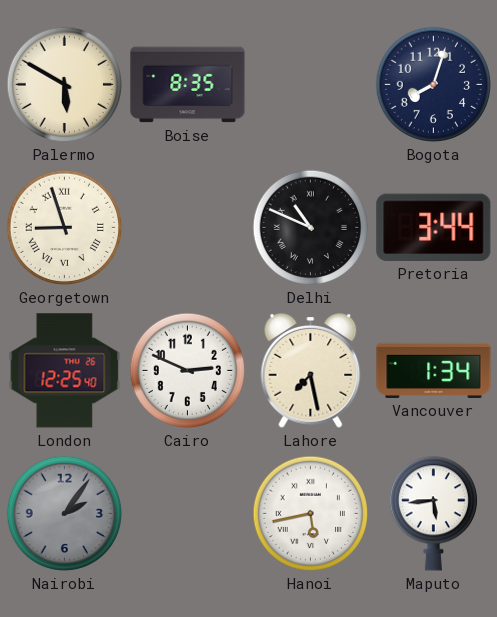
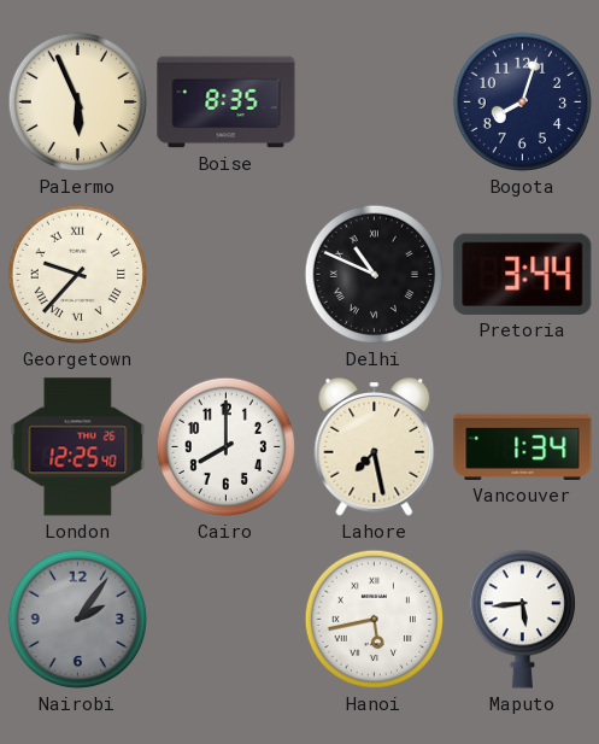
Palermo: 5:50 -> 5:56 (78, 102)
Georgetown: 8:57 -> 9:37 (78, 275)
Cairo: 2:49 -> 8:00 (227, 447)
